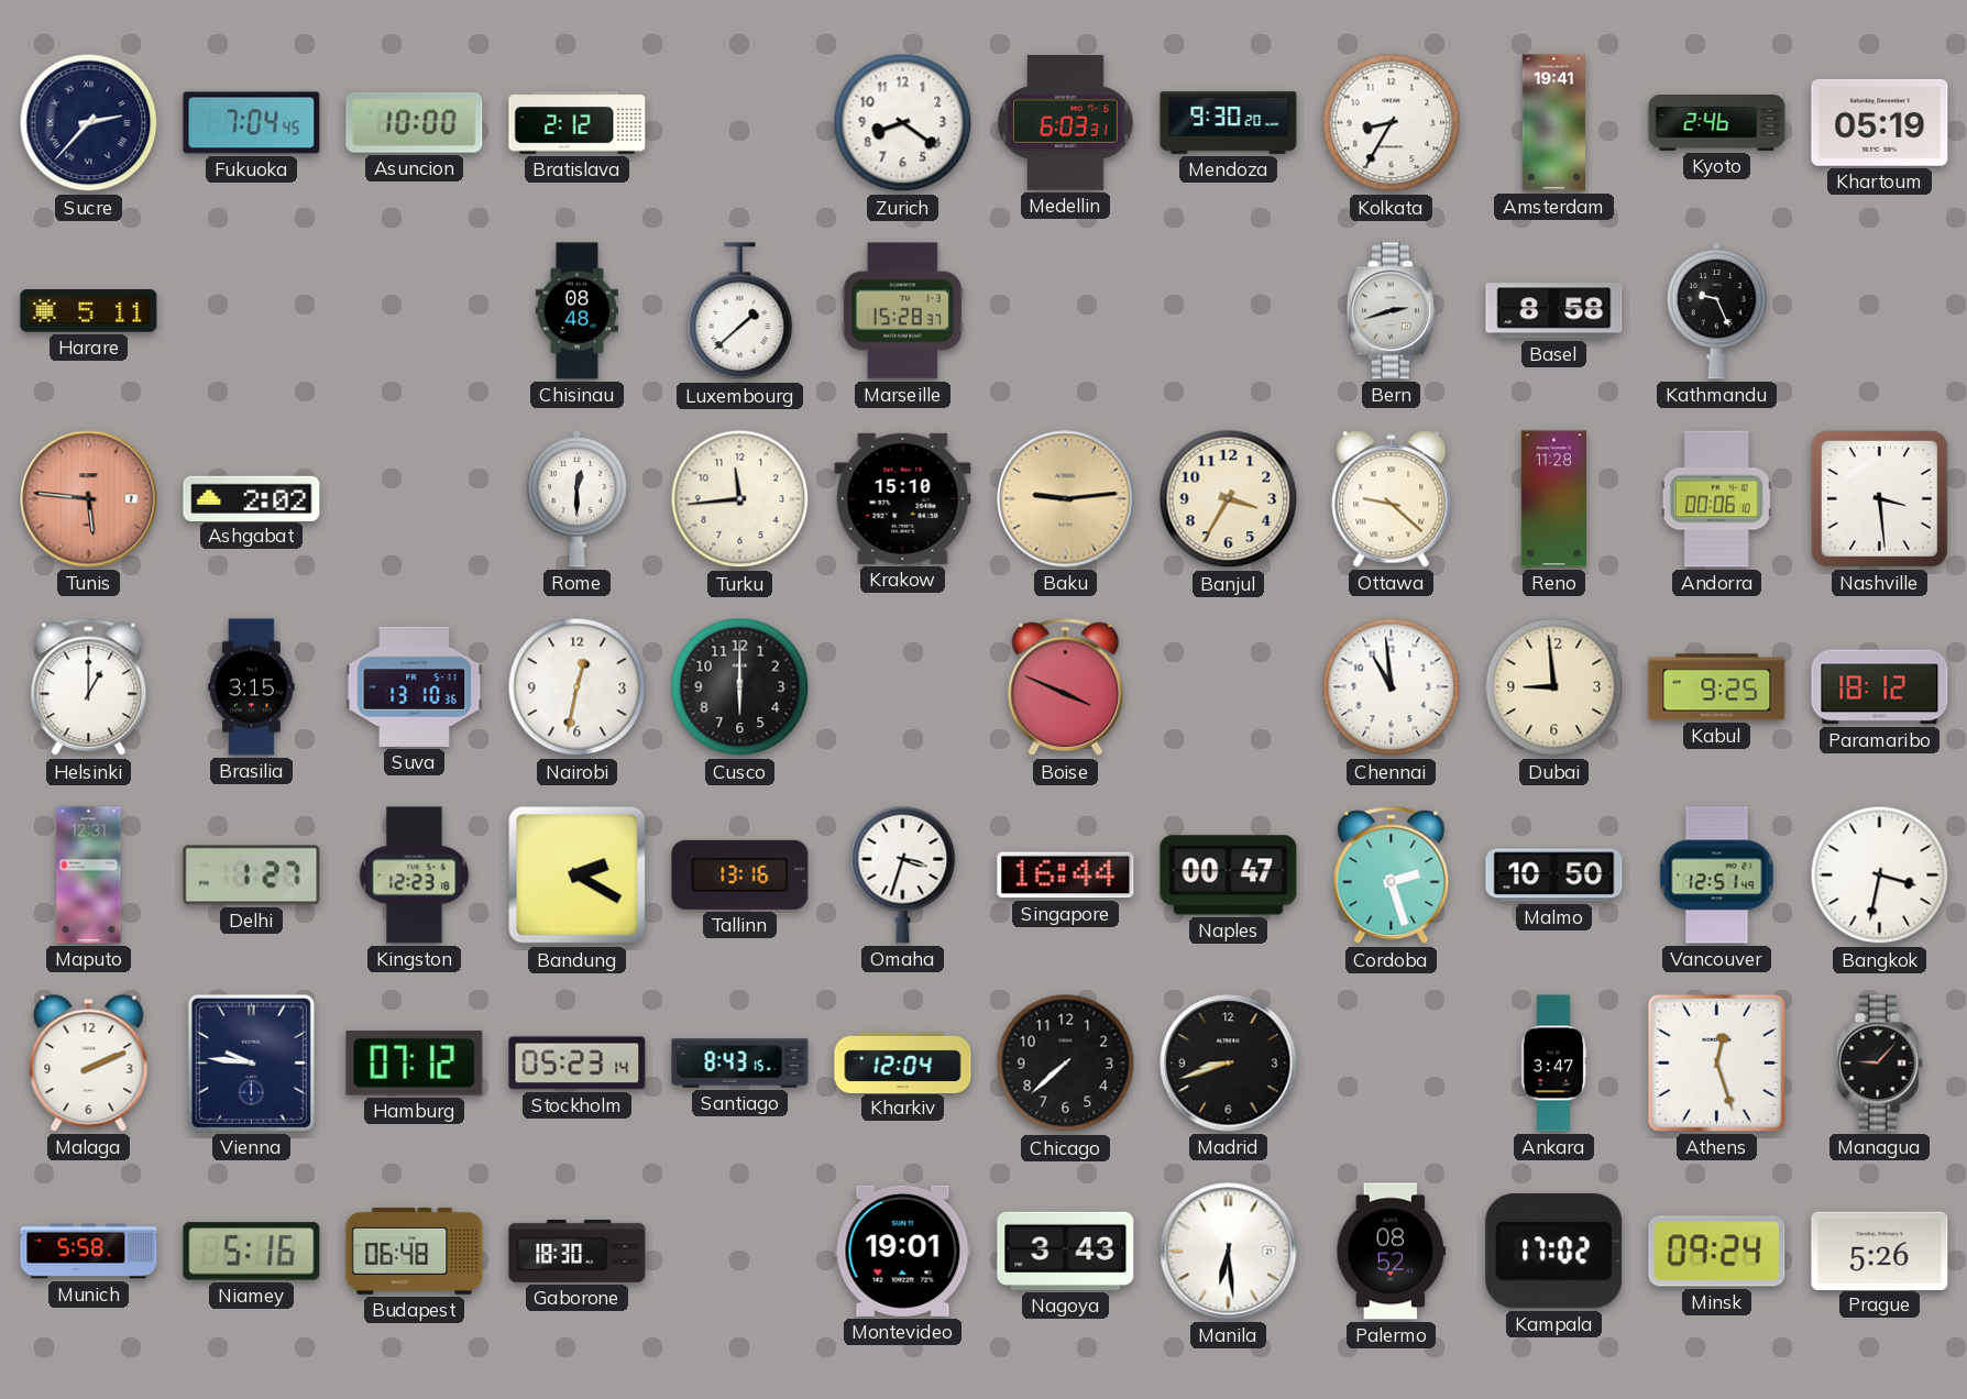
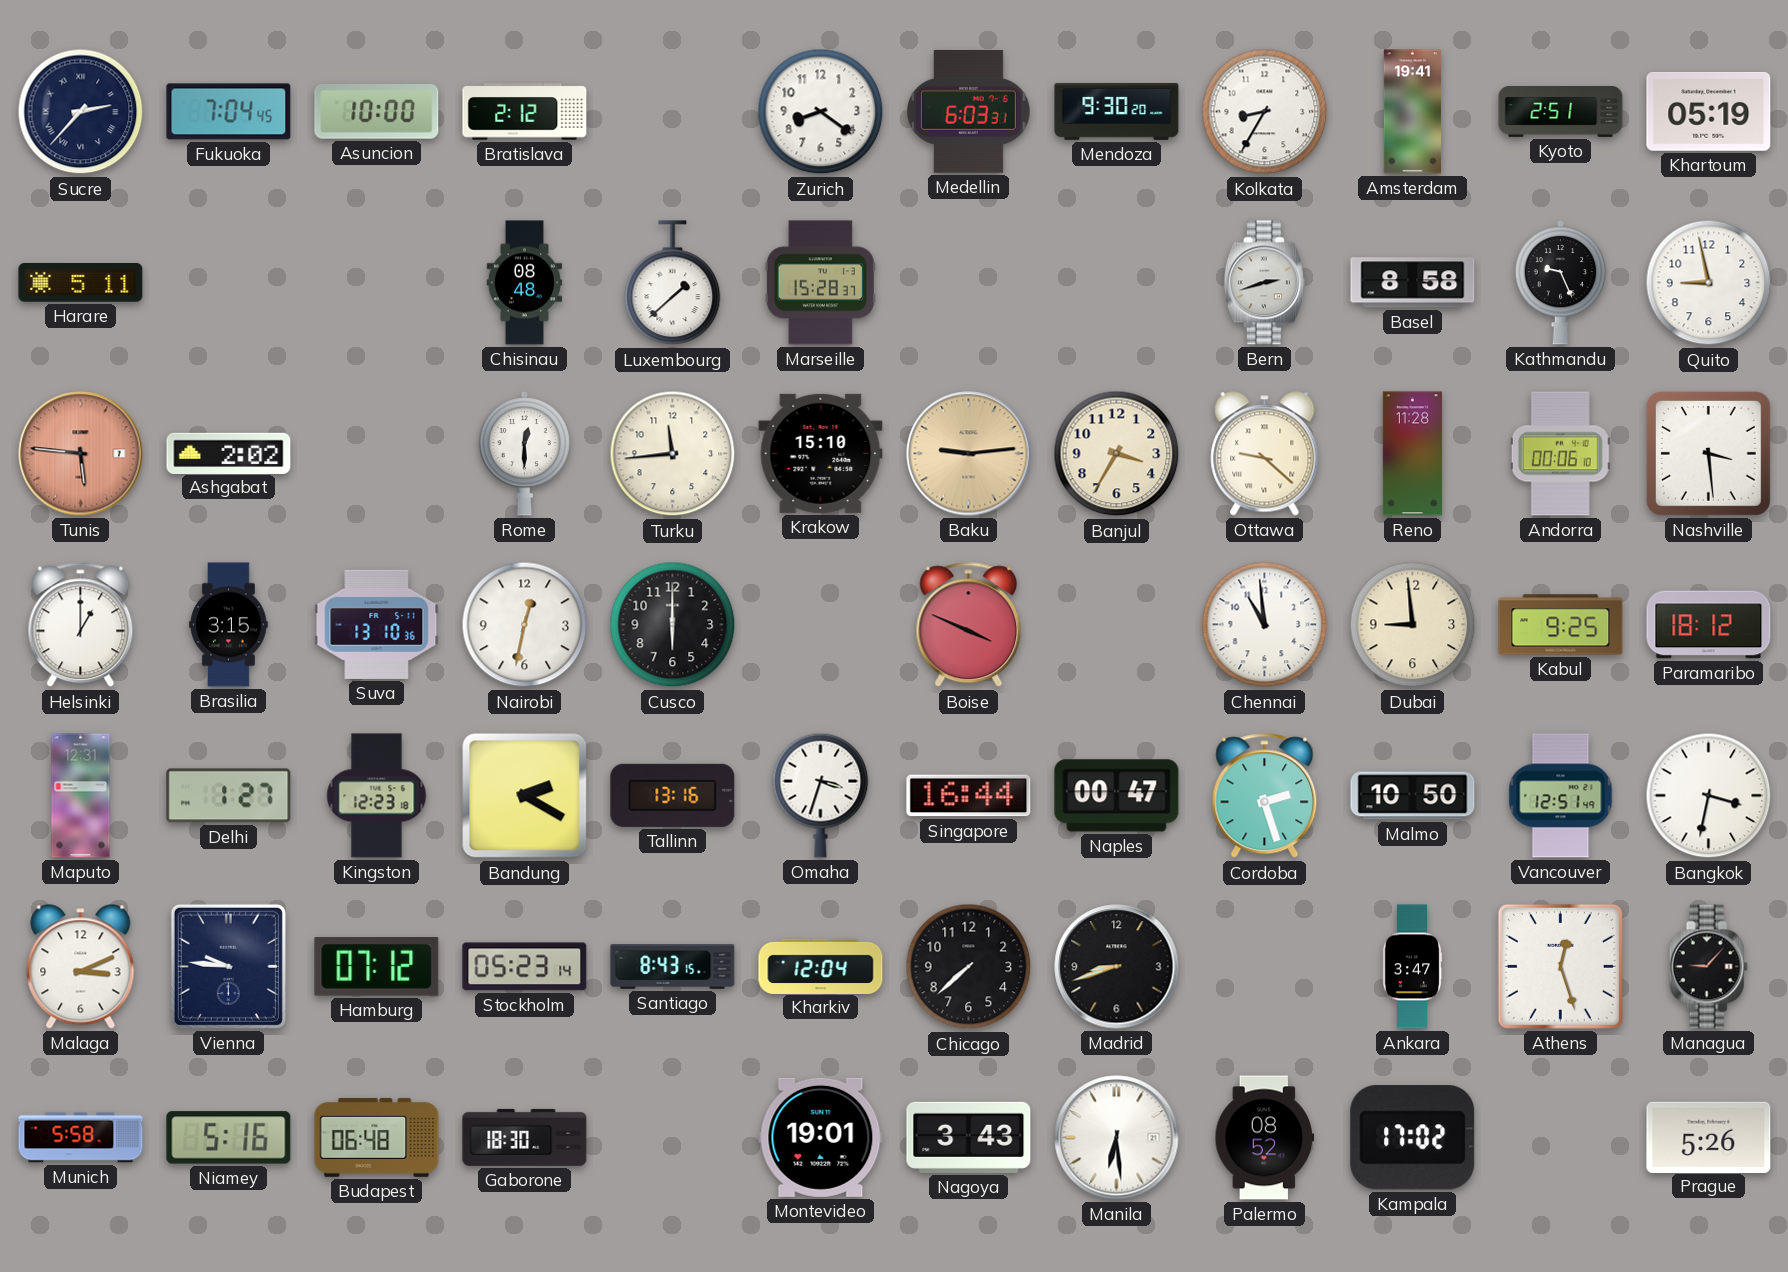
Kyoto: 2:46 -> 2:51 (1561, 112)
Quito: none -> 8:58 (1709, 283)
Malaga: 2:11 -> 3:11 (81, 967)
Minsk: 09:24 -> none (1717, 1252)
